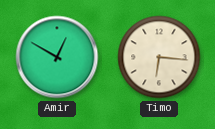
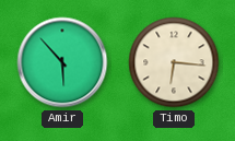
Amir: 12:50 -> 5:53 (62, 62)
